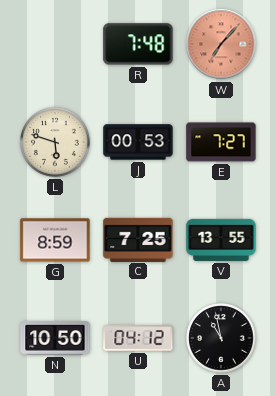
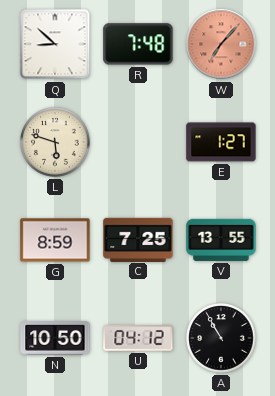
Q: none -> 8:52 (55, 44)
J: 00:53 -> none (138, 142)
E: 7:27 -> 1:27 (221, 142)
A: 10:58 -> 10:55 (221, 338)
